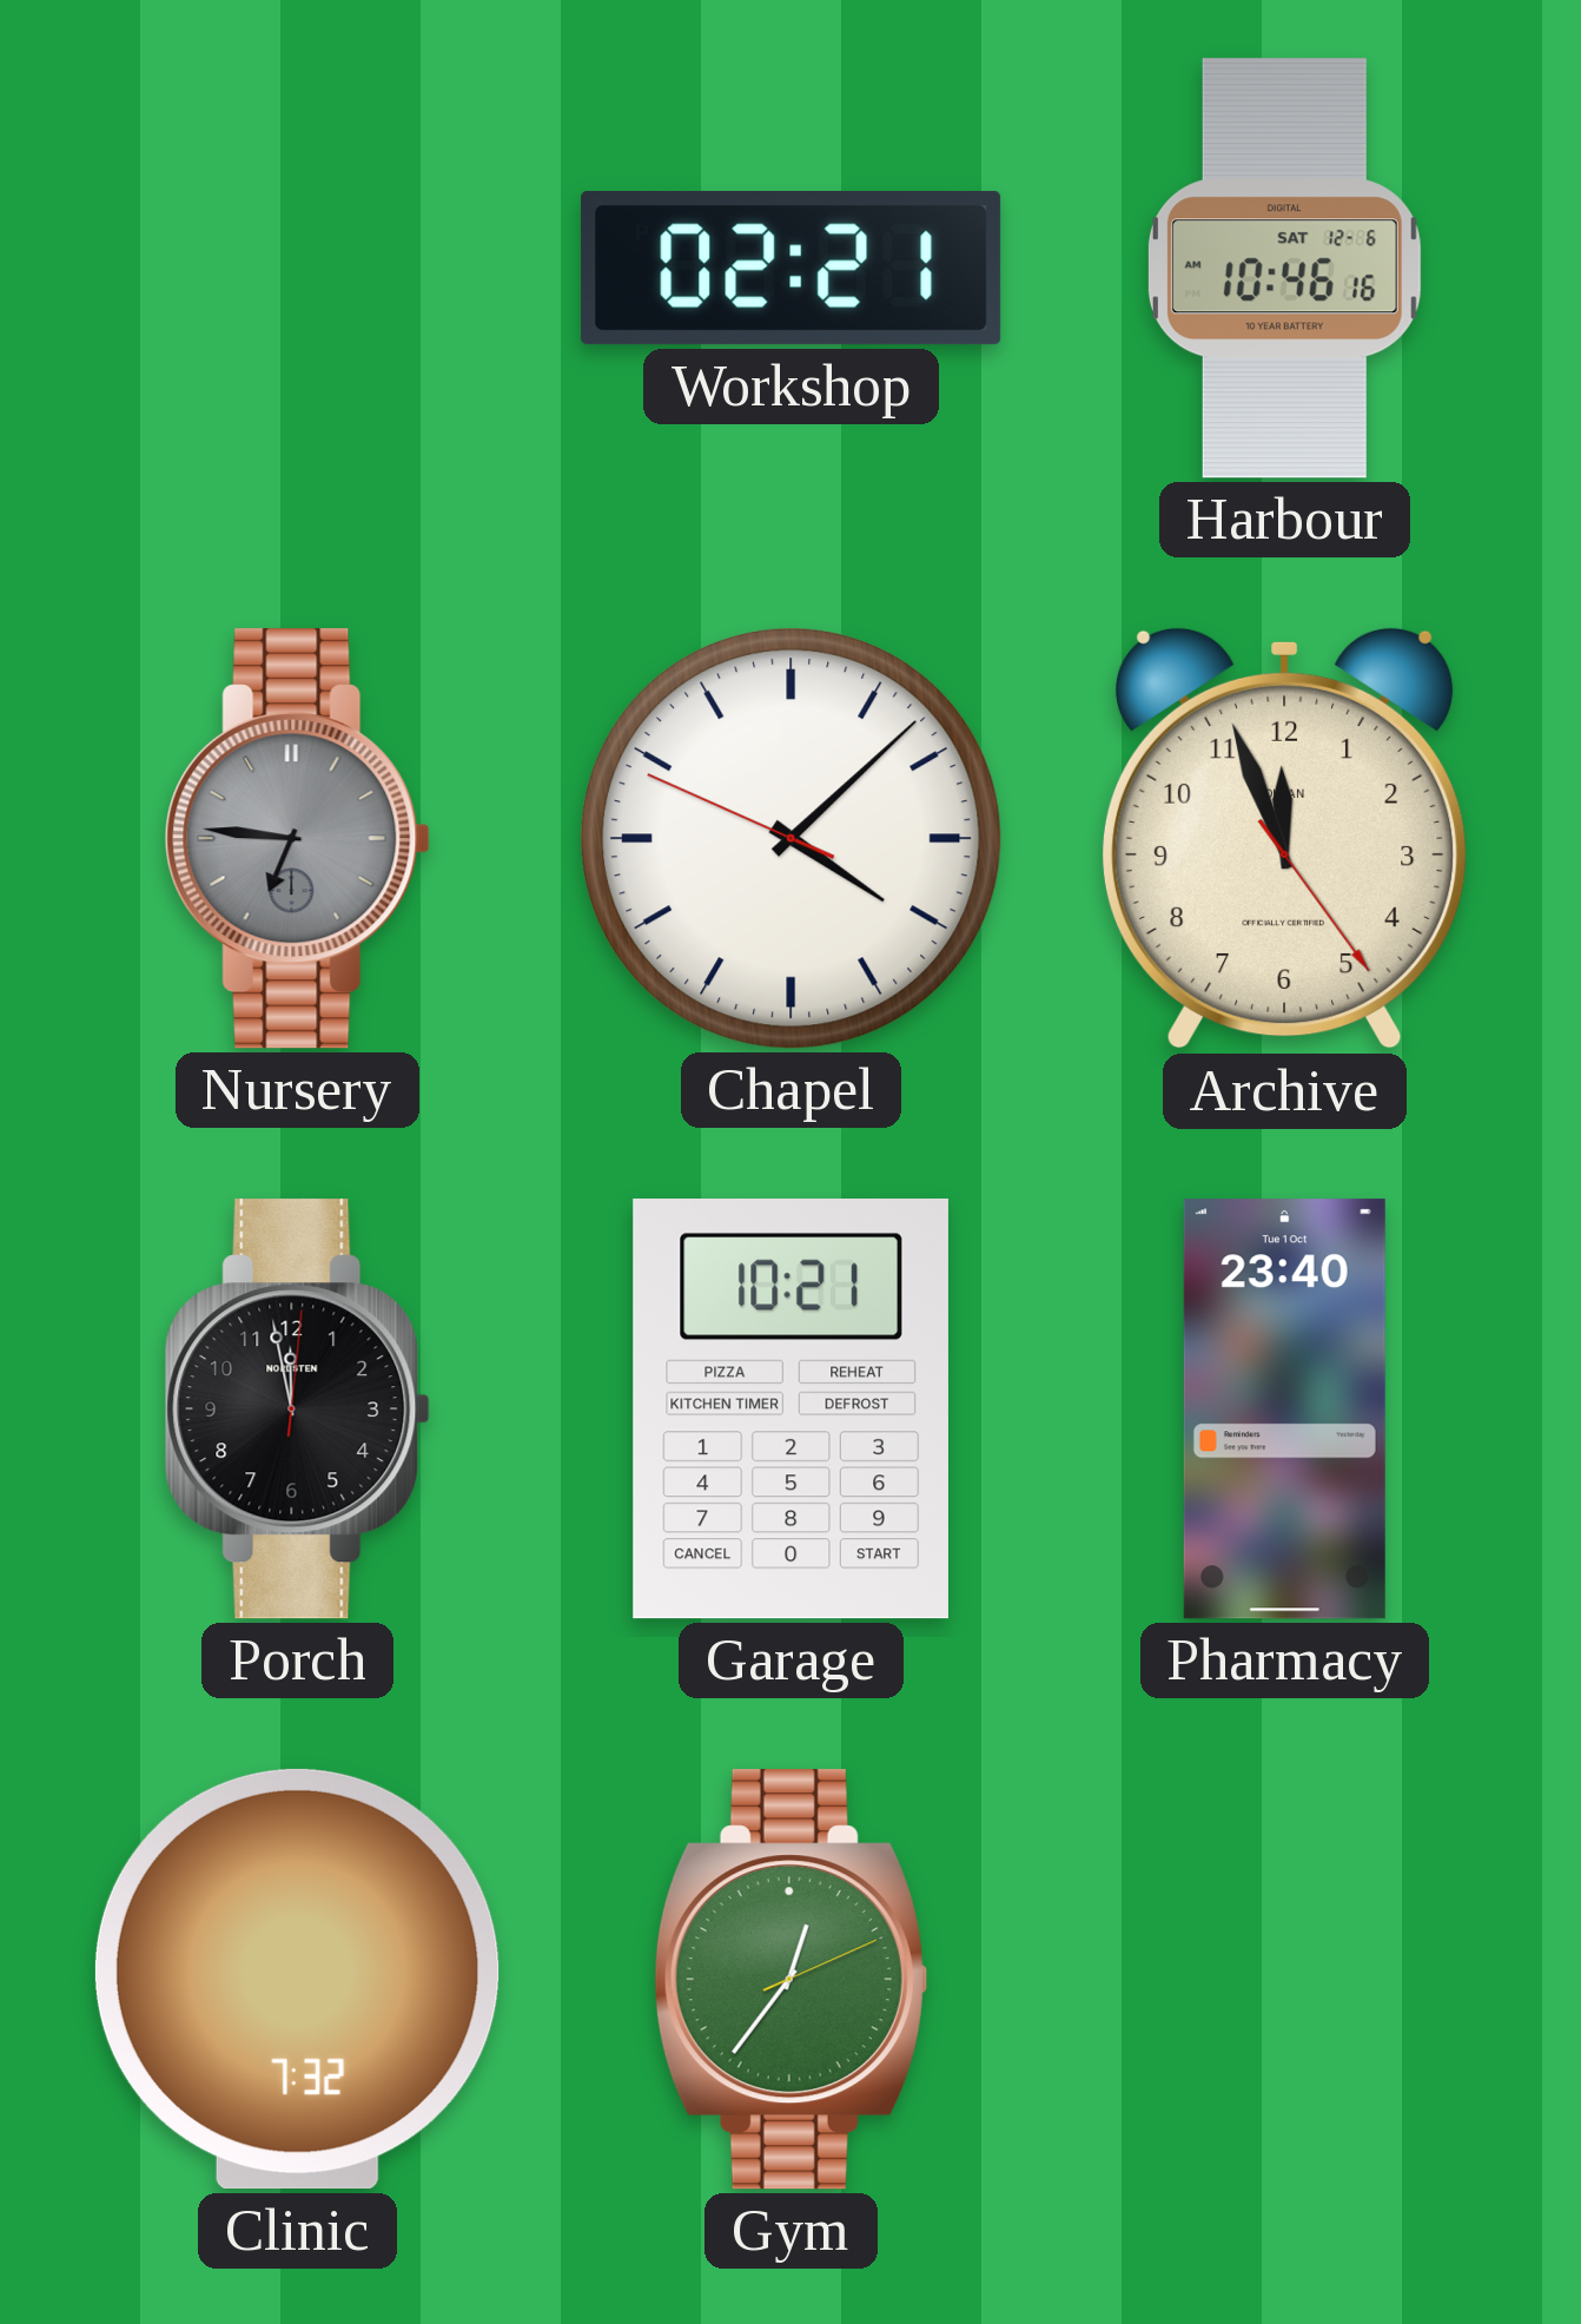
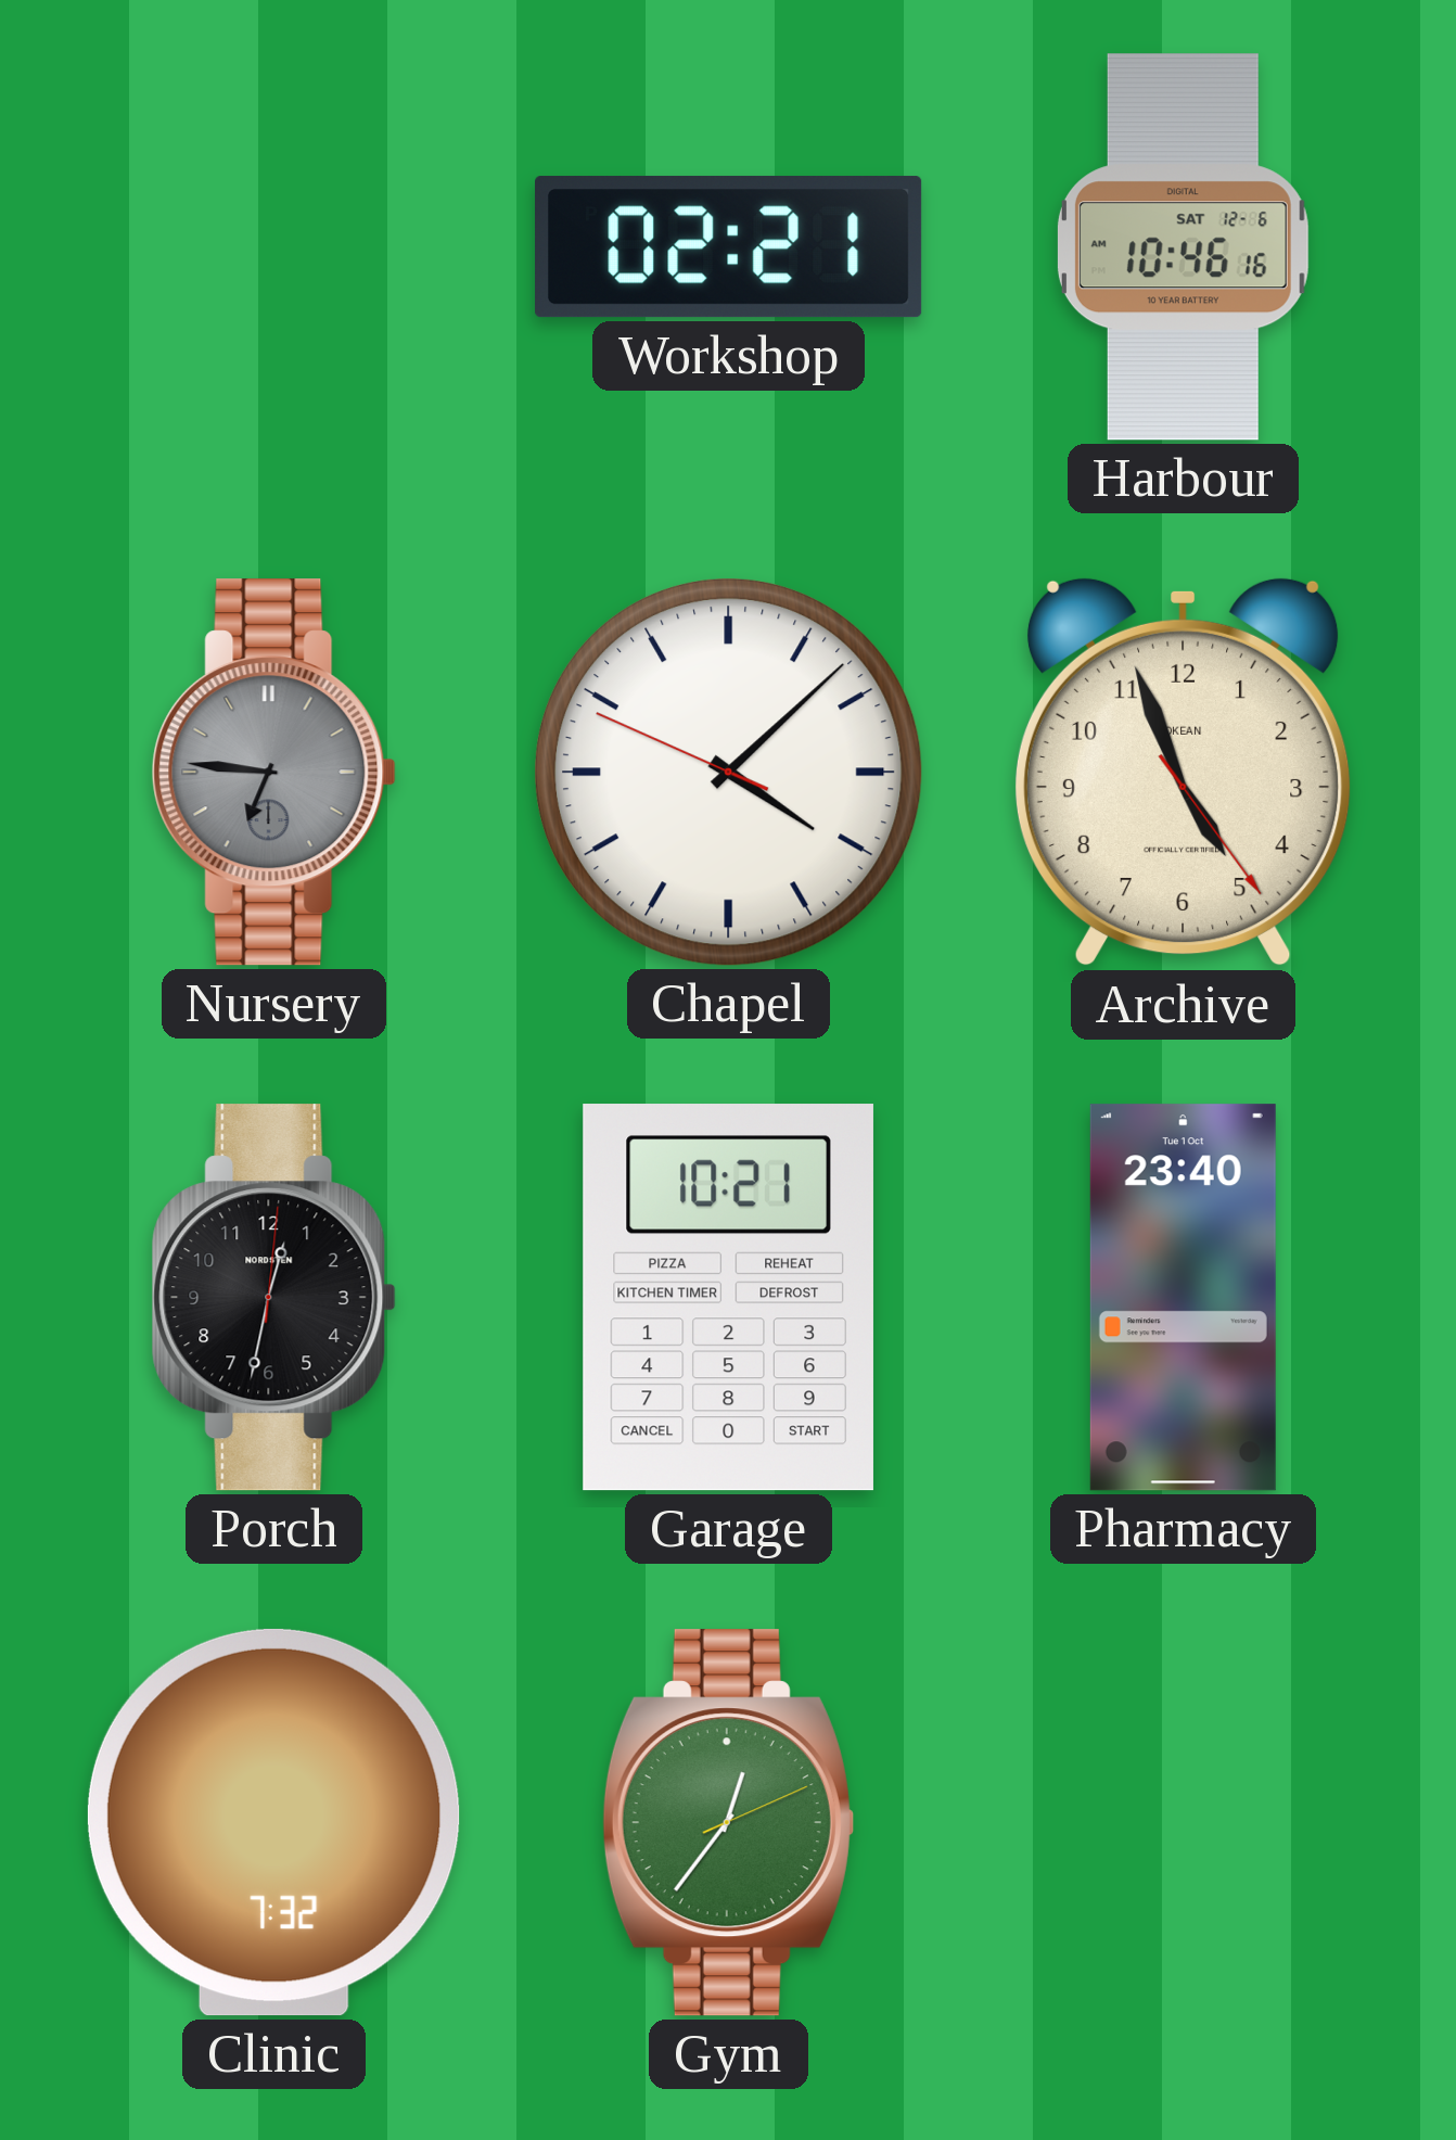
Archive: 11:56 -> 4:56 (1183, 773)
Porch: 11:58 -> 12:32 (273, 1298)
